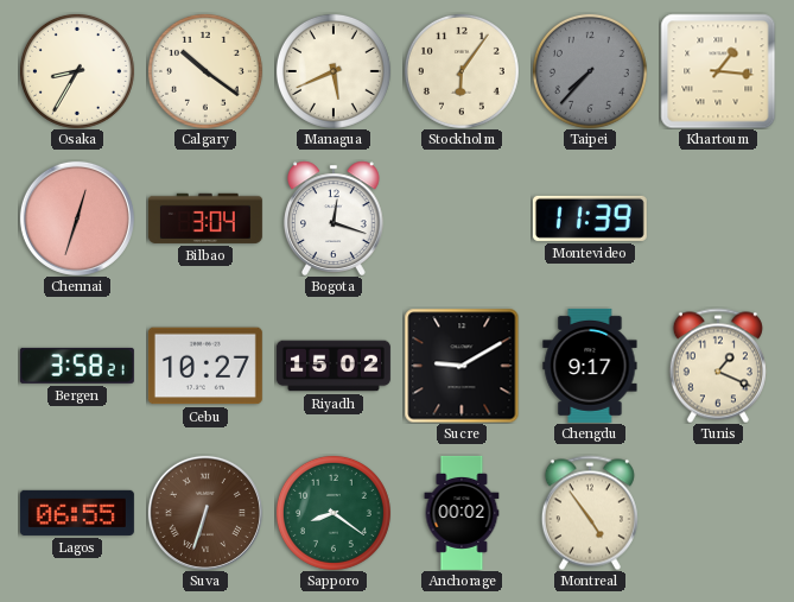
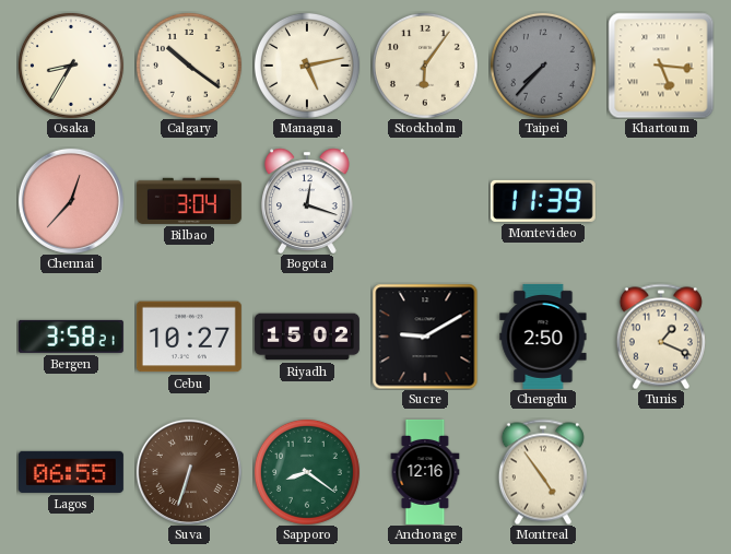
Managua: 5:41 -> 5:13 (307, 66)
Khartoum: 1:16 -> 5:16 (661, 66)
Chennai: 12:33 -> 12:37 (71, 201)
Chengdu: 9:17 -> 2:50 (543, 337)
Anchorage: 00:02 -> 12:16 (425, 472)
